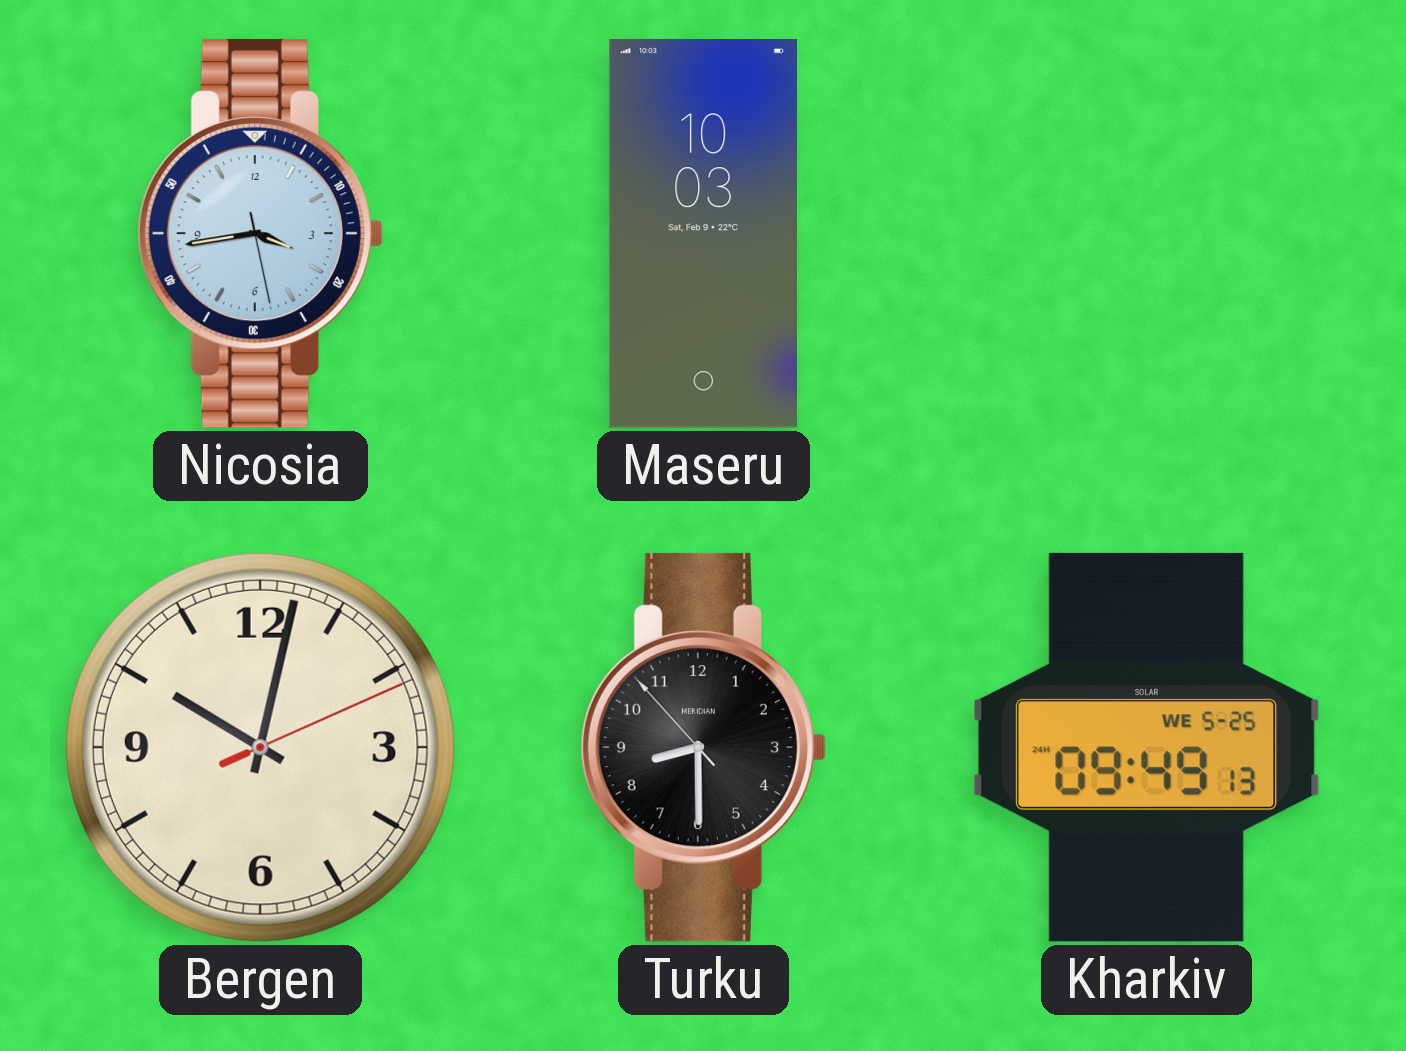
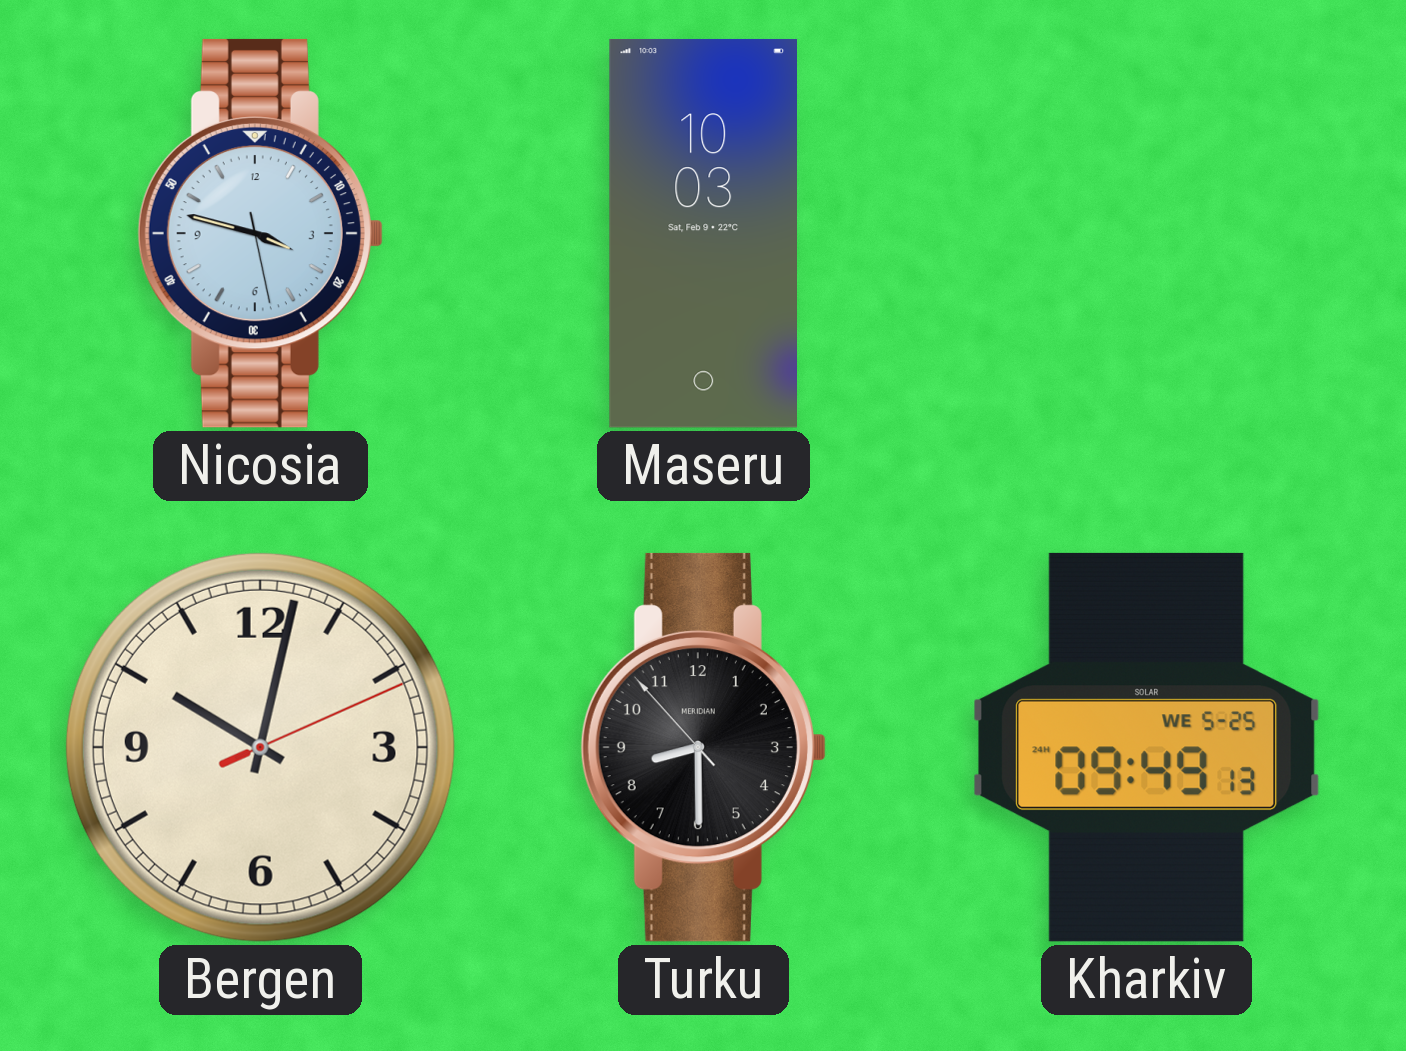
Nicosia: 3:43 -> 3:47 (260, 233)
